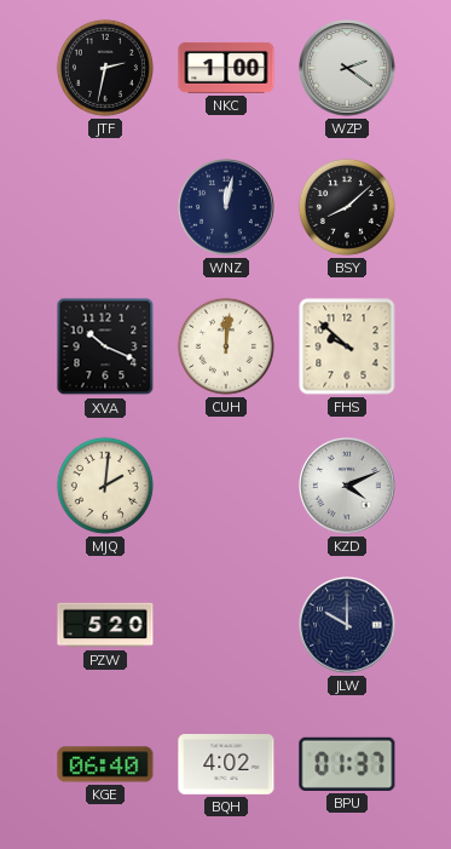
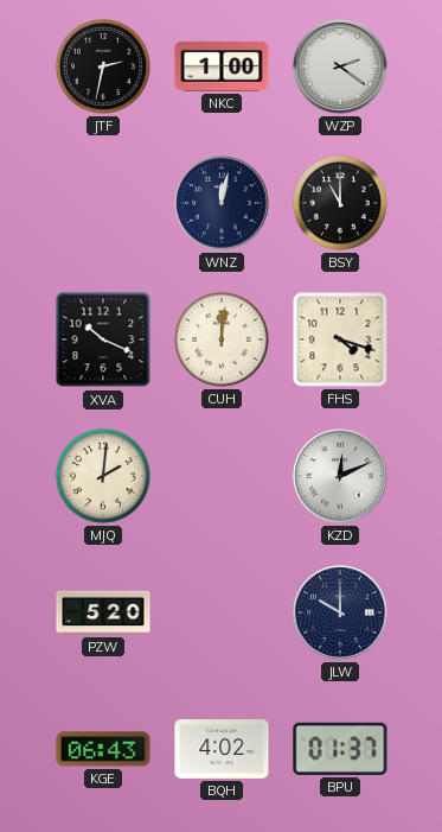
BSY: 8:08 -> 11:00 (340, 203)
FHS: 9:52 -> 4:18 (340, 339)
KZD: 4:11 -> 12:11 (340, 476)
KGE: 06:40 -> 06:43 (103, 749)
